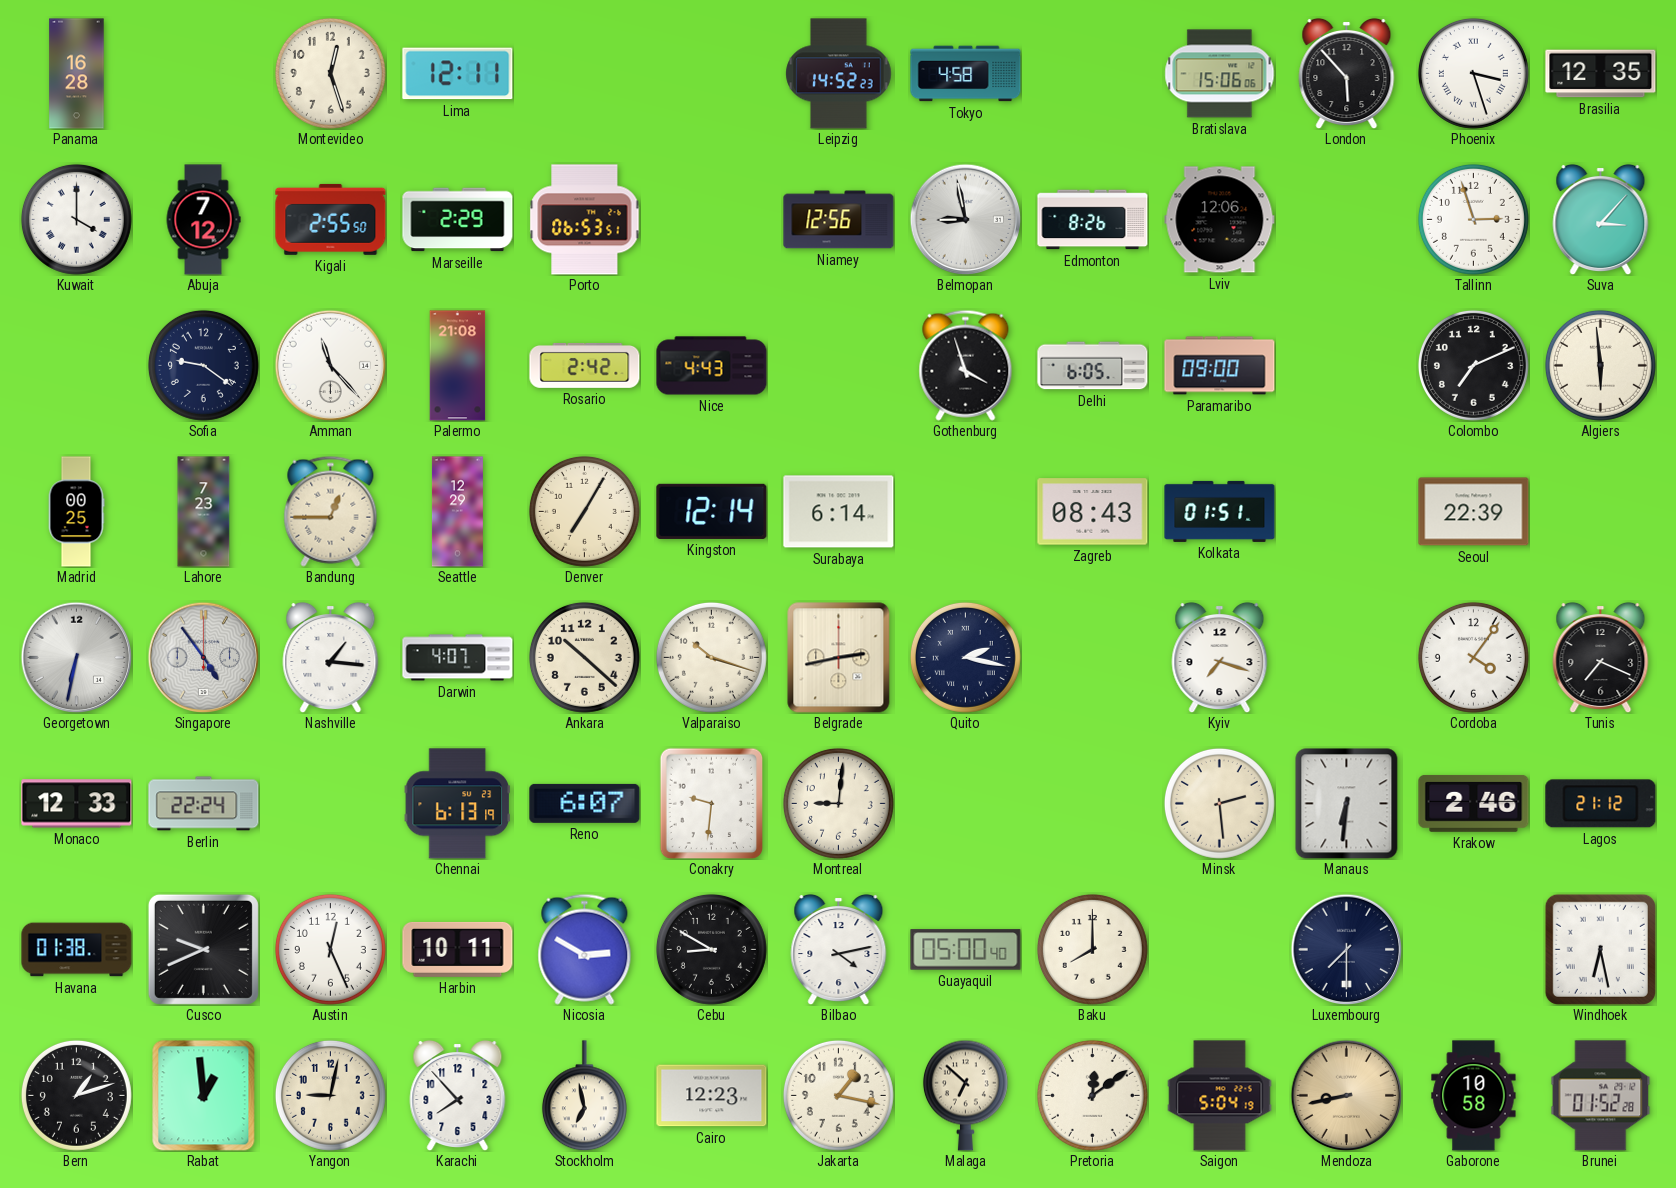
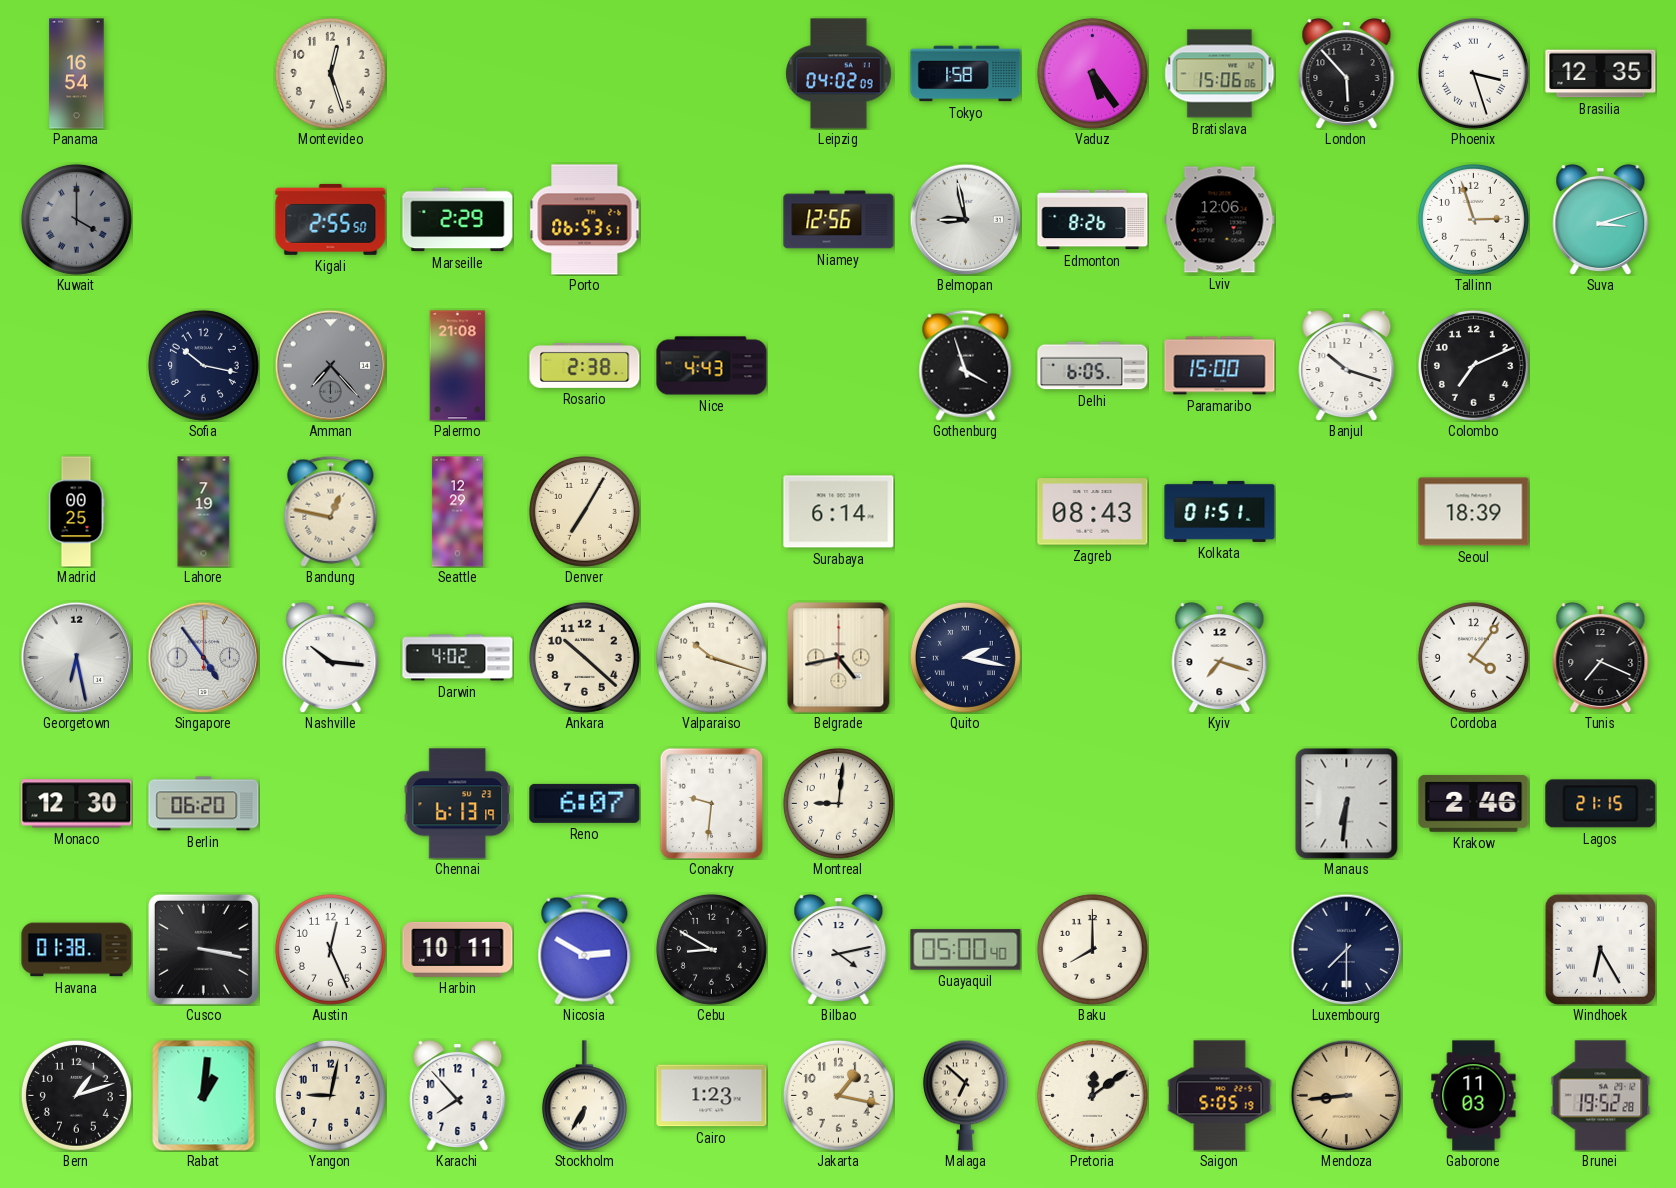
Panama: 16:28 -> 16:54 (77, 74)
Lima: 12:11 -> none (458, 74)
Leipzig: 14:52 -> 04:02 (839, 74)
Tokyo: 4:58 -> 1:58 (966, 74)
Vaduz: none -> 5:24 (1092, 73)
Kuwait dial: white -> grey (76, 219)
Abuja: 7:12 -> none (203, 220)
Suva: 3:07 -> 3:12 (1601, 219)
Sofia: 9:21 -> 10:17 (203, 365)
Amman: 11:23 -> 7:23 (330, 365)
Amman dial: white -> grey (330, 365)
Rosario: 2:42 -> 2:38 (585, 366)
Paramaribo: 09:00 -> 15:00 (1220, 366)
Banjul: none -> 10:18 (1347, 365)
Algiers: 5:59 -> none (1600, 365)
Lahore: 7:23 -> 7:19 (204, 512)
Bandung: 12:45 -> 12:47 (331, 511)
Kingston: 12:14 -> none (712, 511)
Seoul: 22:39 -> 18:39 (1474, 512)
Georgetown: 6:32 -> 6:28 (76, 657)
Nashville: 1:16 -> 10:16 (331, 657)
Darwin: 4:07 -> 4:02 (458, 658)
Belgrade: 2:43 -> 4:43 (839, 658)
Monaco: 12:33 -> 12:30 (77, 804)
Berlin: 22:24 -> 06:20 (204, 804)
Minsk: 2:29 -> none (1219, 803)
Lagos: 21:12 -> 21:15 (1601, 804)
Cusco: 9:41 -> 3:17 (203, 949)
Windhoek: 6:28 -> 6:25 (1600, 949)
Rabat: 12:59 -> 1:01 (204, 1096)
Stockholm: 6:58 -> 6:35 (584, 1096)
Cairo: 12:23 -> 1:23 (712, 1096)
Saigon: 5:04 -> 5:05 (1220, 1096)
Mendoza: 8:43 -> 8:44 (1346, 1095)
Gaborone: 10:58 -> 11:03 (1474, 1096)
Brunei: 01:52 -> 19:52 (1601, 1096)
